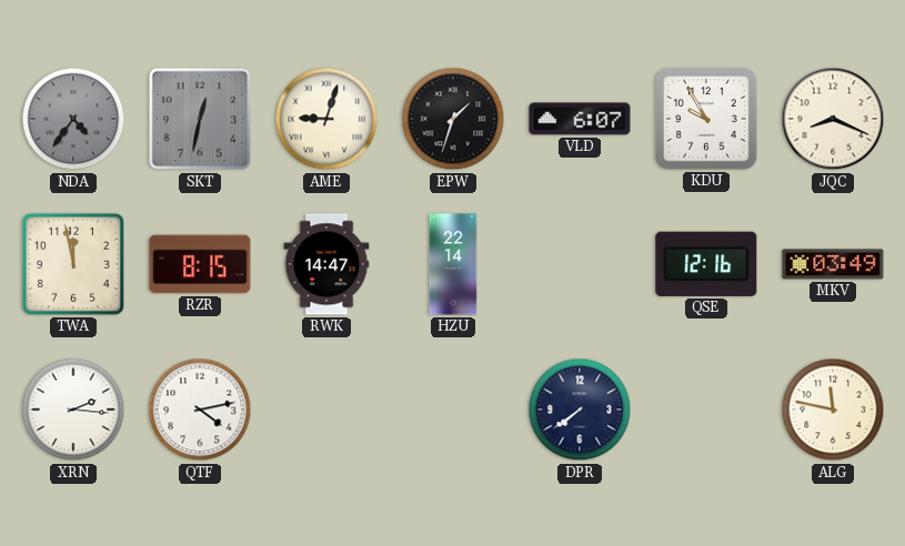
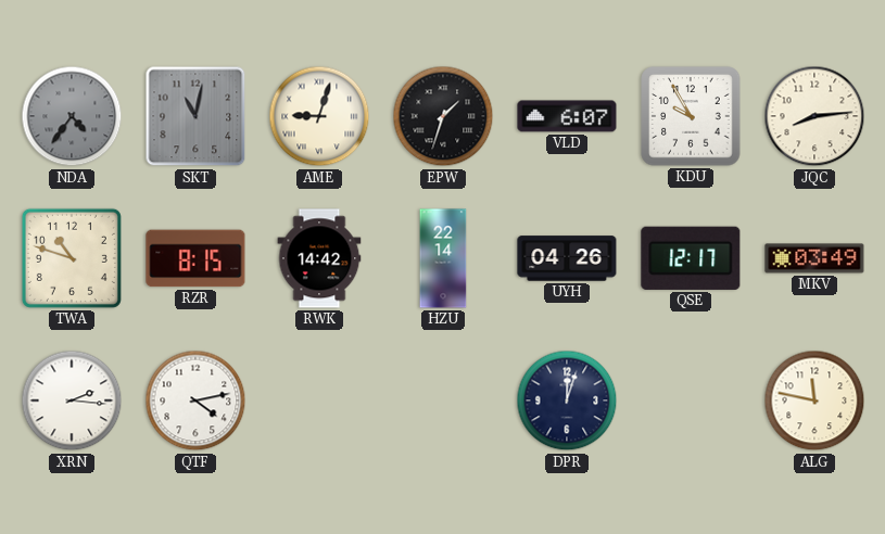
SKT: 12:32 -> 11:02 (195, 116)
JQC: 8:19 -> 8:14 (814, 116)
TWA: 11:58 -> 10:48 (72, 258)
RWK: 14:47 -> 14:42 (319, 258)
UYH: none -> 04:26 (567, 258)
QSE: 12:16 -> 12:17 (691, 258)
DPR: 7:39 -> 12:03 (567, 400)
